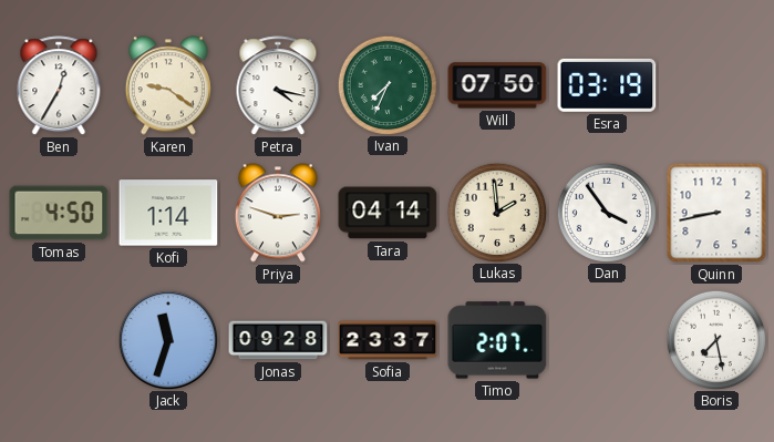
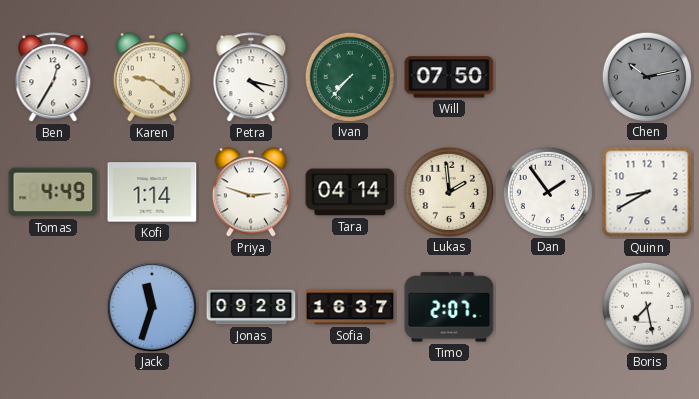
Ivan: 7:34 -> 7:37 (349, 76)
Esra: 03:19 -> none (607, 85)
Chen: none -> 10:13 (646, 76)
Tomas: 4:50 -> 4:49 (53, 192)
Dan: 3:54 -> 1:54 (547, 191)
Quinn: 8:43 -> 8:40 (647, 192)
Sofia: 23:37 -> 16:37 (350, 307)
